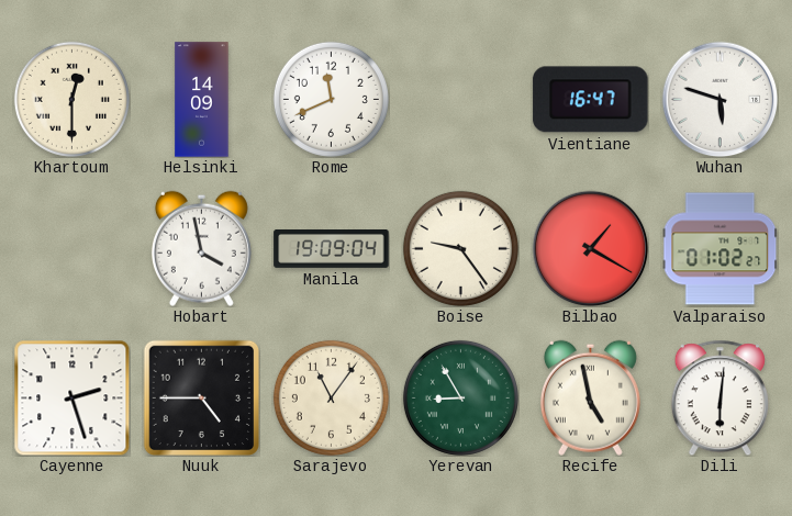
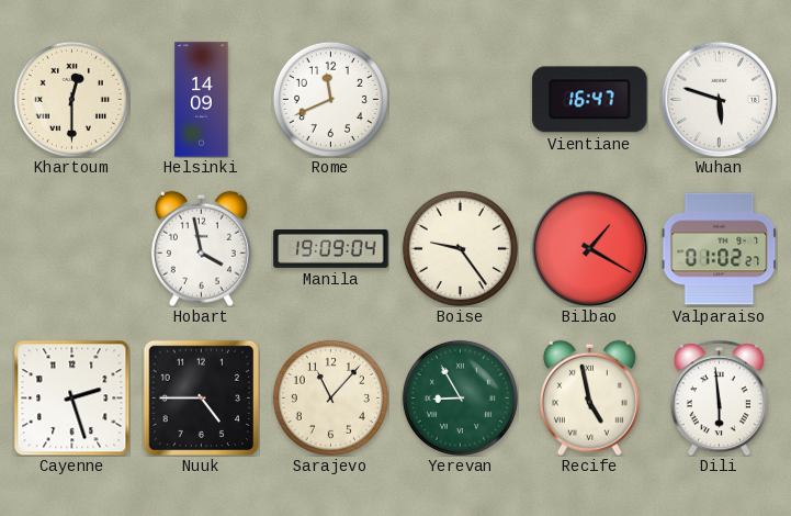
Sarajevo: 11:06 -> 11:07 (330, 397)
Dili: 6:01 -> 5:59 (719, 397)
